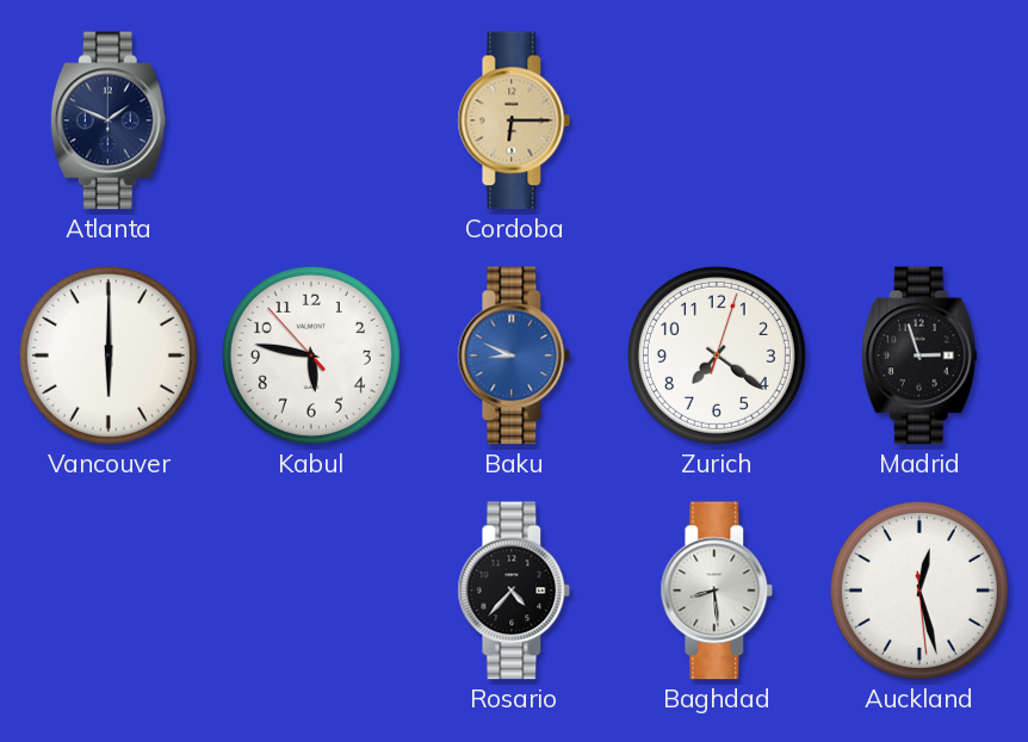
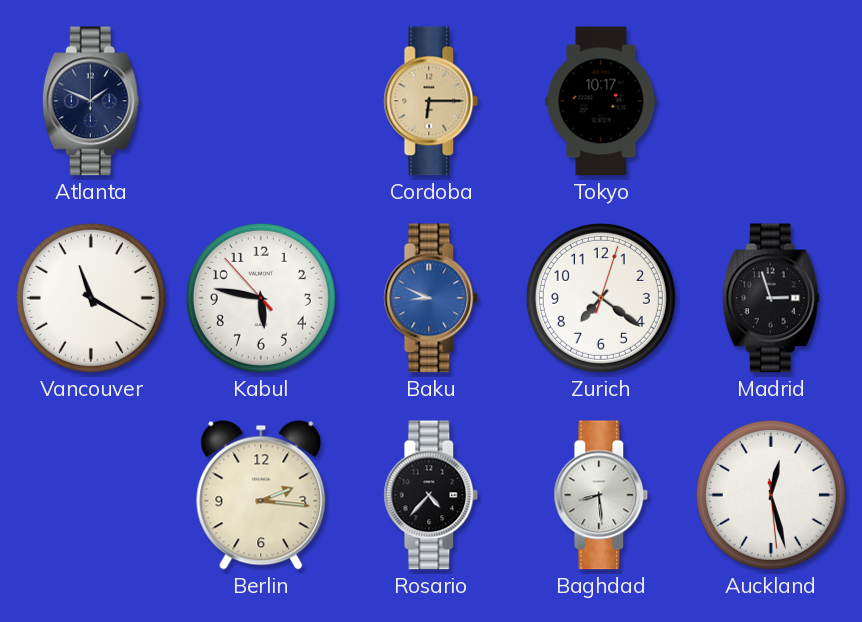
Tokyo: none -> 10:17 (601, 101)
Vancouver: 6:00 -> 11:20 (91, 298)
Berlin: none -> 2:16 (261, 495)
